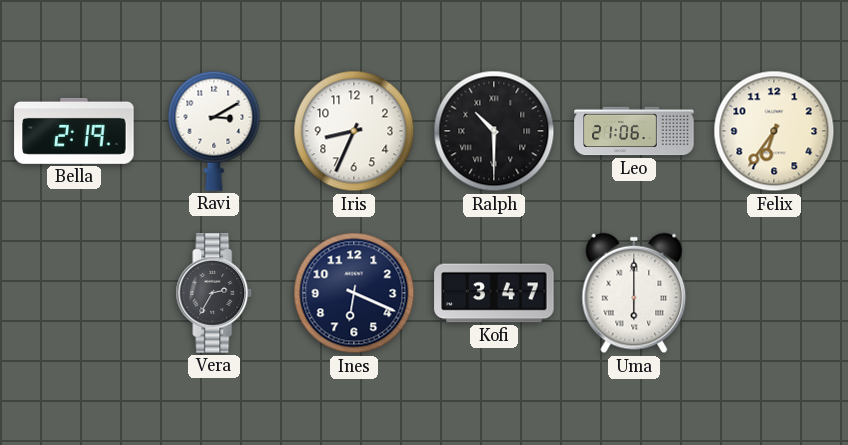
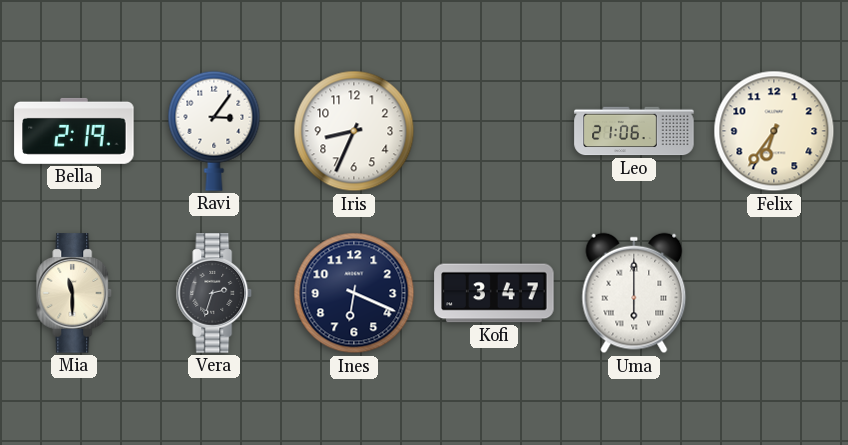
Ravi: 3:10 -> 3:06 (214, 131)
Ralph: 10:30 -> none (494, 131)
Mia: none -> 11:30 (74, 293)
Vera: 2:35 -> 2:33 (214, 293)
